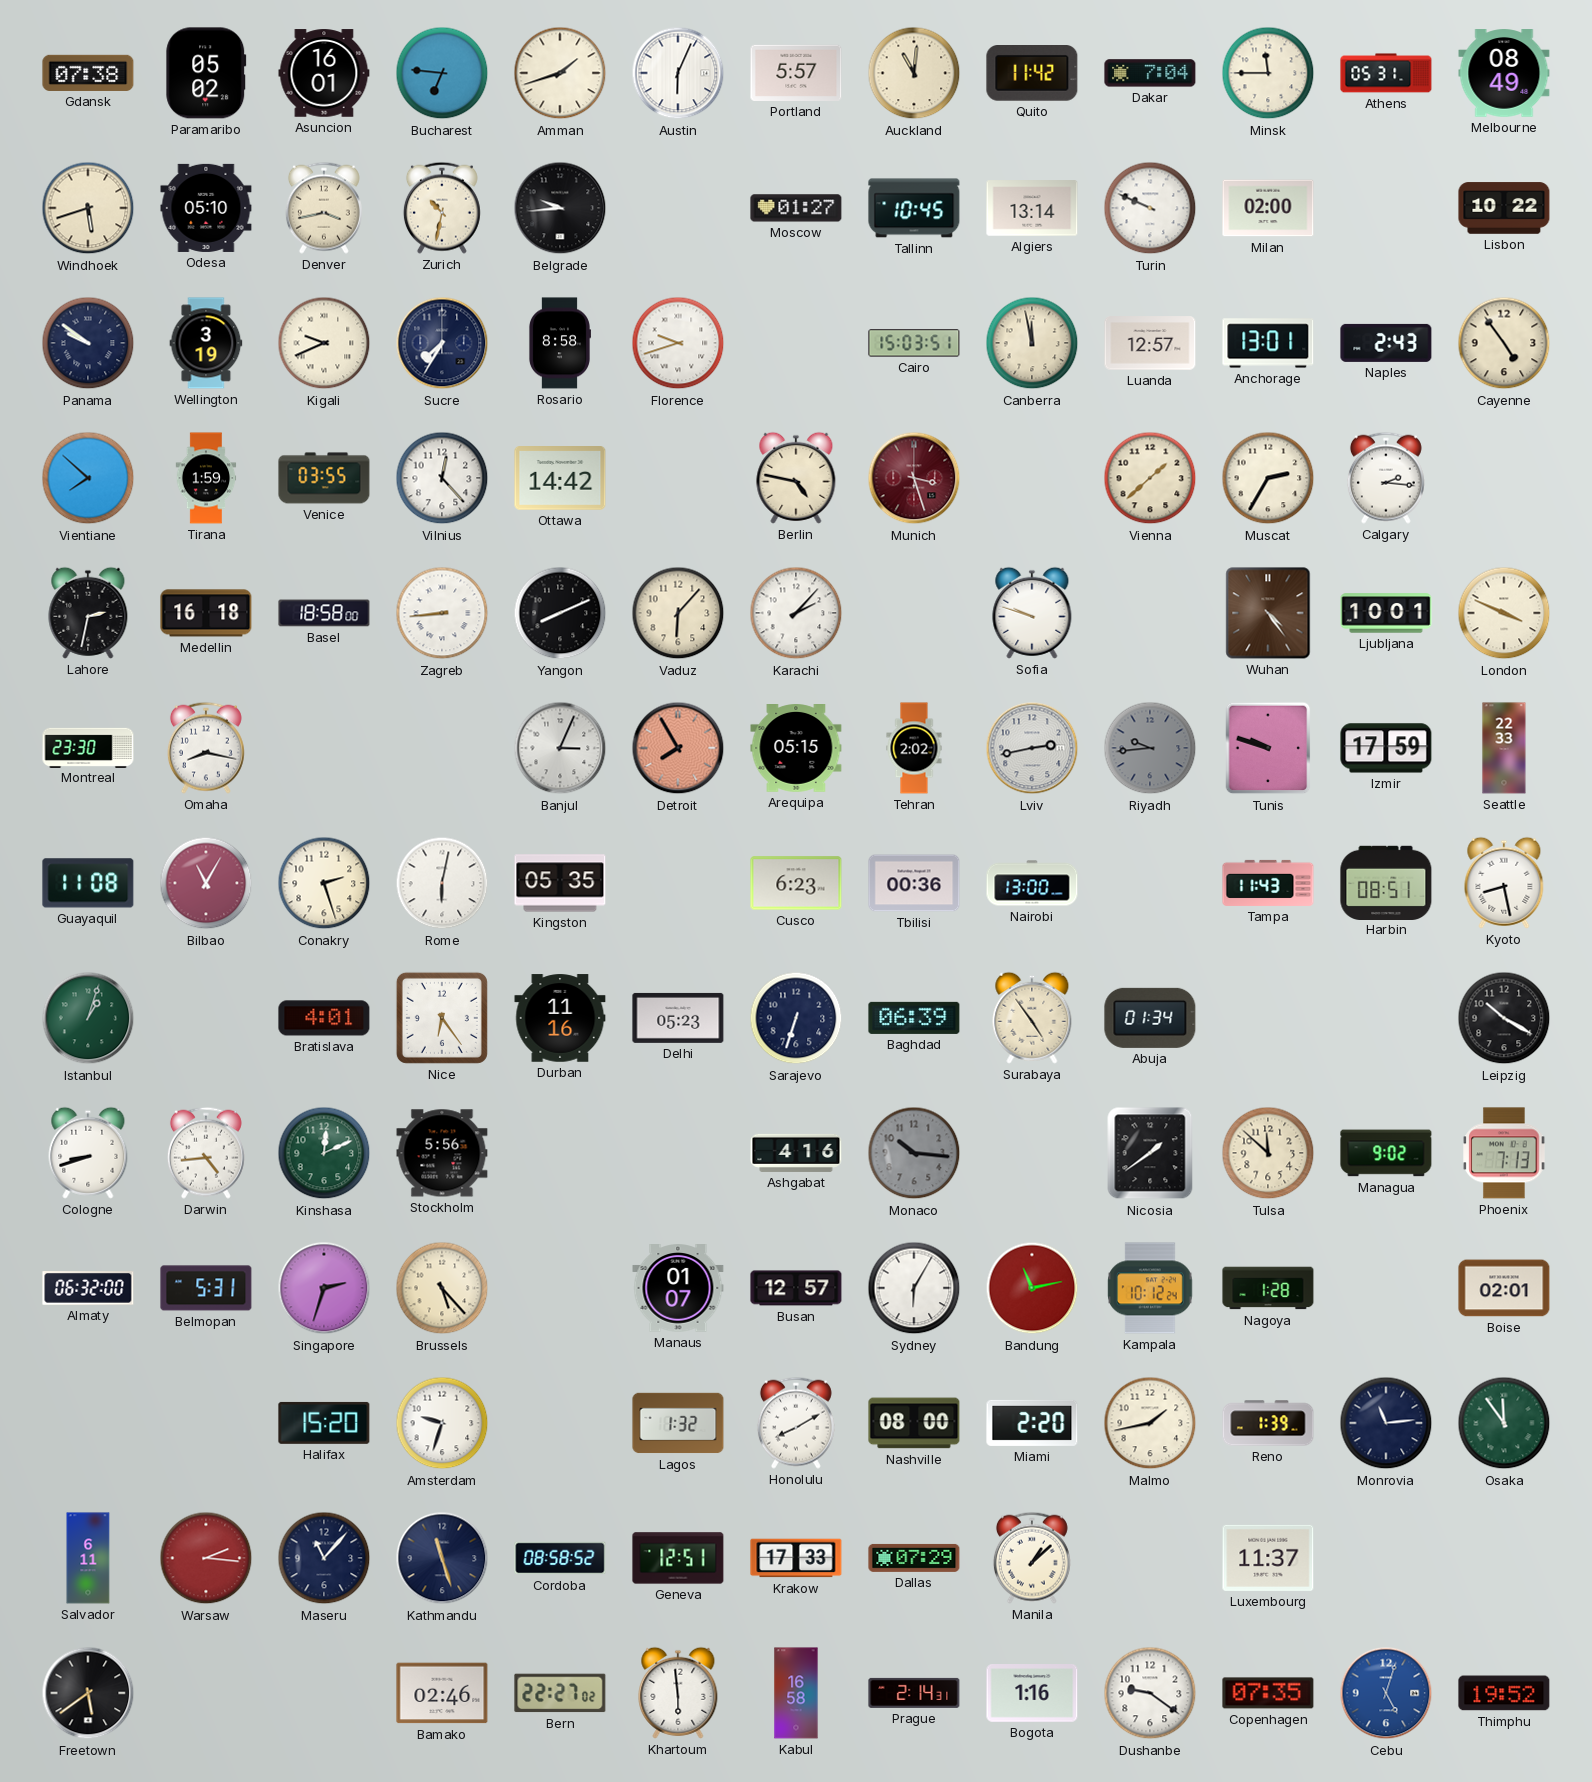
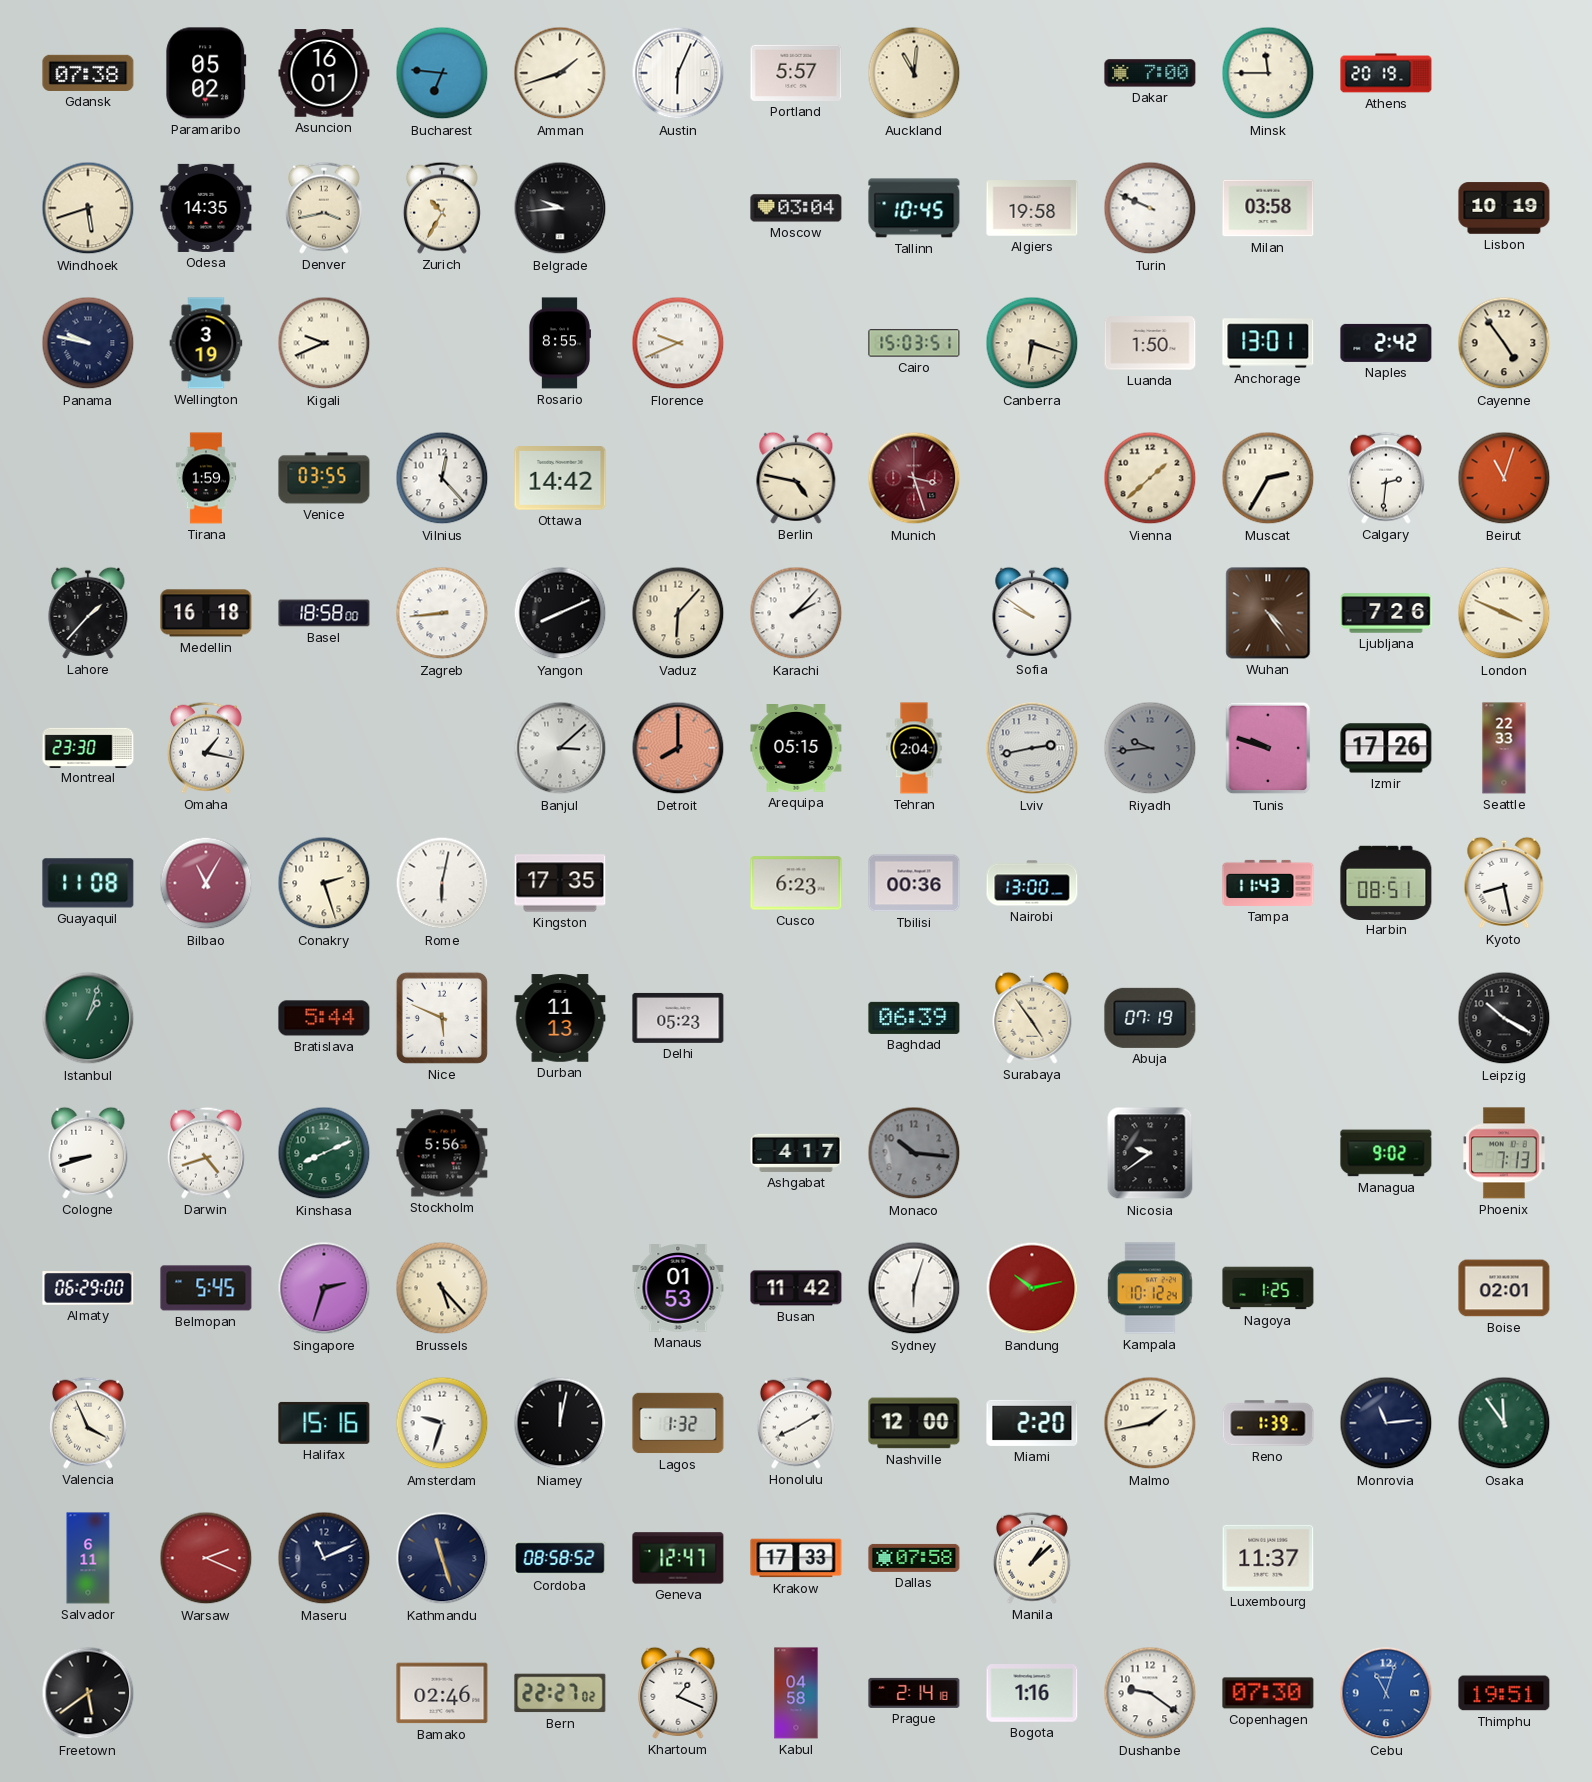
Quito: 11:42 -> none (1032, 74)
Dakar: 7:04 -> 7:00 (1150, 73)
Athens: 05:31 -> 20:19 (1386, 73)
Melbourne: 08:49 -> none (1504, 73)
Odesa: 05:10 -> 14:35 (206, 208)
Zurich: 10:32 -> 10:35 (442, 208)
Moscow: 01:27 -> 03:04 (796, 208)
Algiers: 13:14 -> 19:58 (1032, 208)
Milan: 02:00 -> 03:58 (1268, 208)
Lisbon: 10:22 -> 10:19 (1504, 208)
Panama: 9:51 -> 9:47 (88, 343)
Sucre: 7:35 -> none (442, 343)
Rosario: 8:58 -> 8:55 (559, 343)
Florence: 9:42 -> 9:41 (678, 343)
Canberra: 11:58 -> 6:18 (1032, 343)
Luanda: 12:57 -> 1:50 (1150, 343)
Naples: 2:43 -> 2:42 (1386, 343)
Vientiane: 7:52 -> none (88, 478)
Calgary: 2:16 -> 2:31 (1386, 478)
Beirut: none -> 11:03 (1504, 478)
Lahore: 2:32 -> 1:37 (88, 613)
Sofia: 9:48 -> 9:51 (1032, 613)
Ljubljana: 10:01 -> 7:26 (1386, 613)
Omaha: 8:17 -> 1:17 (206, 748)
Banjul: 3:04 -> 3:08 (560, 748)
Detroit: 7:55 -> 8:00 (678, 748)
Tehran: 2:02 -> 2:04 (914, 748)
Izmir: 17:59 -> 17:26 (1386, 748)
Kingston: 05:35 -> 17:35 (560, 883)
Bratislava: 4:01 -> 5:44 (324, 1018)
Nice: 6:24 -> 5:49 (442, 1018)
Durban: 11:16 -> 11:13 (560, 1018)
Sarajevo: 6:33 -> none (796, 1018)
Abuja: 01:34 -> 07:19 (1150, 1018)
Darwin: 4:44 -> 4:42 (206, 1153)
Kinshasa: 12:11 -> 8:11 (324, 1153)
Ashgabat: 4:16 -> 4:17 (796, 1153)
Nicosia: 1:39 -> 9:39 (1150, 1153)
Tulsa: 11:52 -> none (1268, 1153)
Almaty: 06:32 -> 06:29 (88, 1288)
Belmopan: 5:31 -> 5:45 (206, 1288)
Manaus: 01:07 -> 01:53 (678, 1288)
Busan: 12:57 -> 11:42 (796, 1288)
Sydney: 6:05 -> 6:03 (914, 1288)
Bandung: 11:13 -> 10:13 (1032, 1288)
Nagoya: 1:28 -> 1:25 (1268, 1288)
Valencia: none -> 3:56 (88, 1423)
Halifax: 15:20 -> 15:16 (324, 1423)
Niamey: none -> 12:02 (560, 1423)
Nashville: 08:00 -> 12:00 (914, 1423)
Warsaw: 2:16 -> 2:19 (206, 1558)
Maseru: 11:07 -> 11:11 (324, 1558)
Geneva: 12:51 -> 12:47 (678, 1558)
Dallas: 07:29 -> 07:58 (914, 1558)
Khartoum: 5:59 -> 1:19 (678, 1693)
Kabul: 16:58 -> 04:58 (796, 1693)
Prague: 2:14:31 -> 2:14:18 (914, 1693)
Copenhagen: 07:35 -> 07:30 (1268, 1693)
Cebu: 5:03 -> 11:03 (1386, 1693)
Thimphu: 19:52 -> 19:51 (1504, 1693)
